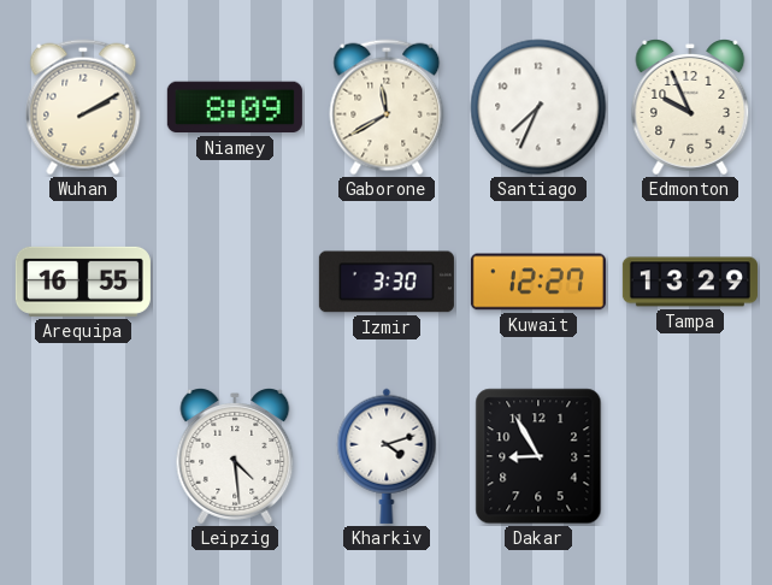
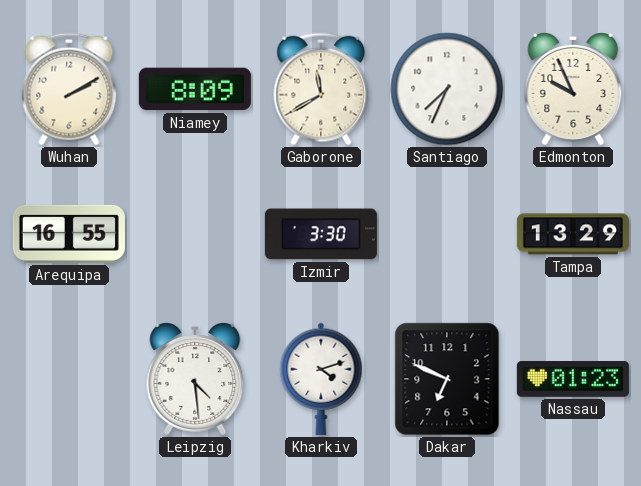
Kuwait: 12:27 -> none (538, 282)
Dakar: 8:55 -> 6:49 (447, 379)
Nassau: none -> 01:23 (573, 380)
